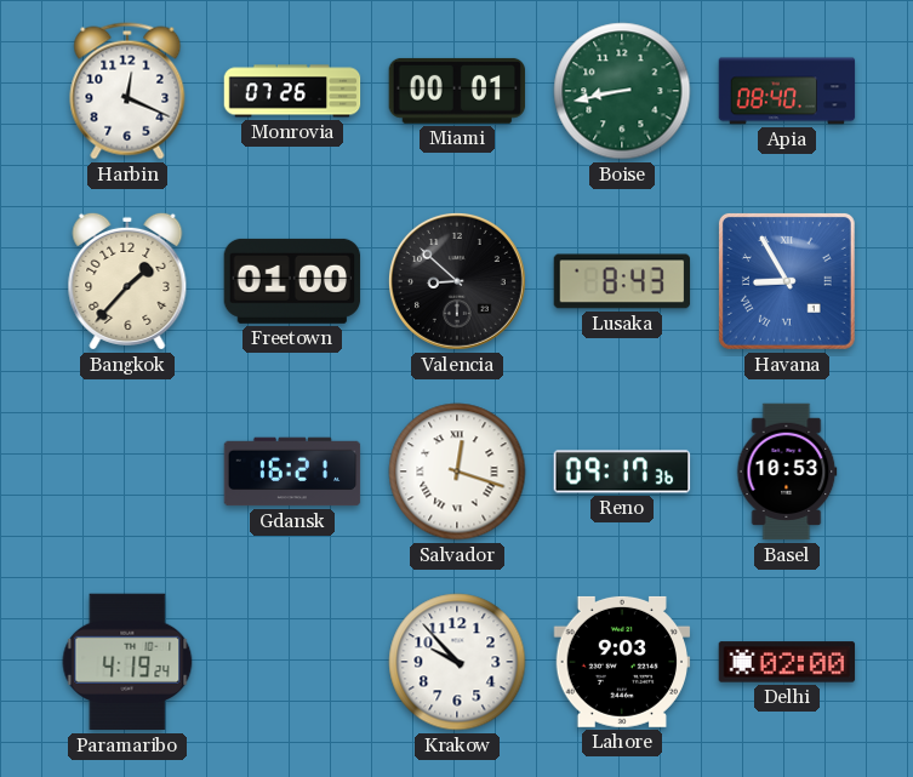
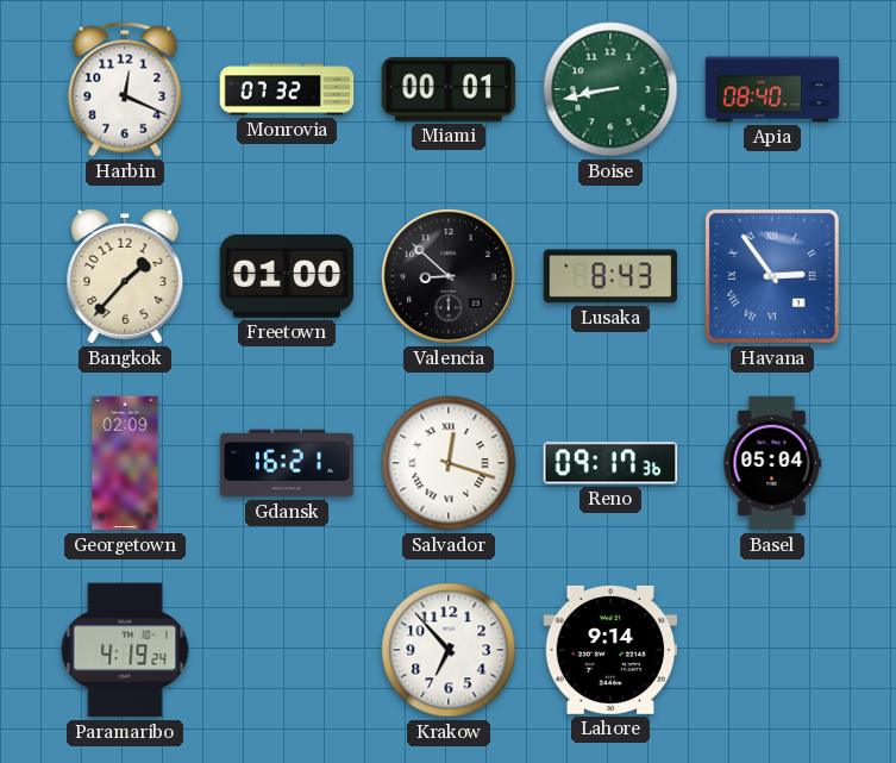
Monrovia: 07:26 -> 07:32 (287, 89)
Havana: 8:55 -> 2:54 (772, 276)
Georgetown: none -> 02:09 (125, 463)
Basel: 10:53 -> 05:04 (772, 463)
Krakow: 9:53 -> 6:53 (449, 650)
Lahore: 9:03 -> 9:14 (610, 650)
Delhi: 02:00 -> none (787, 662)
